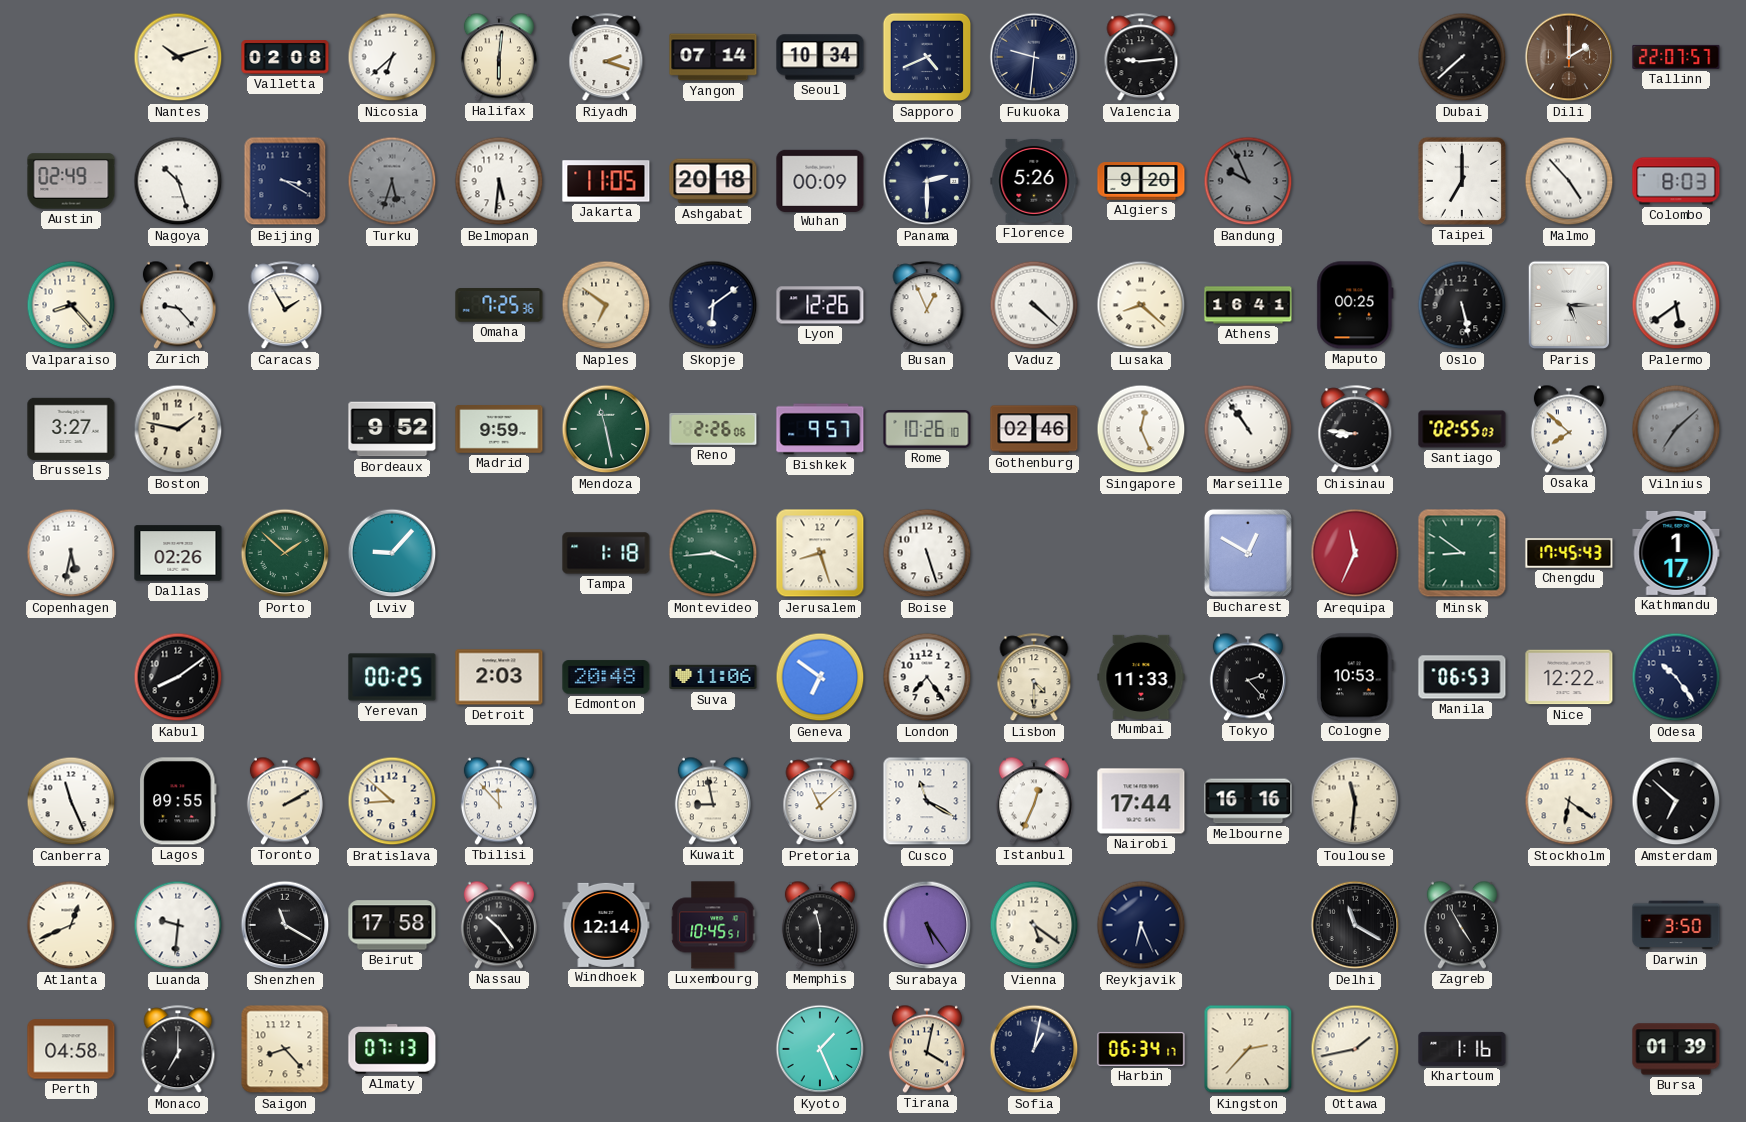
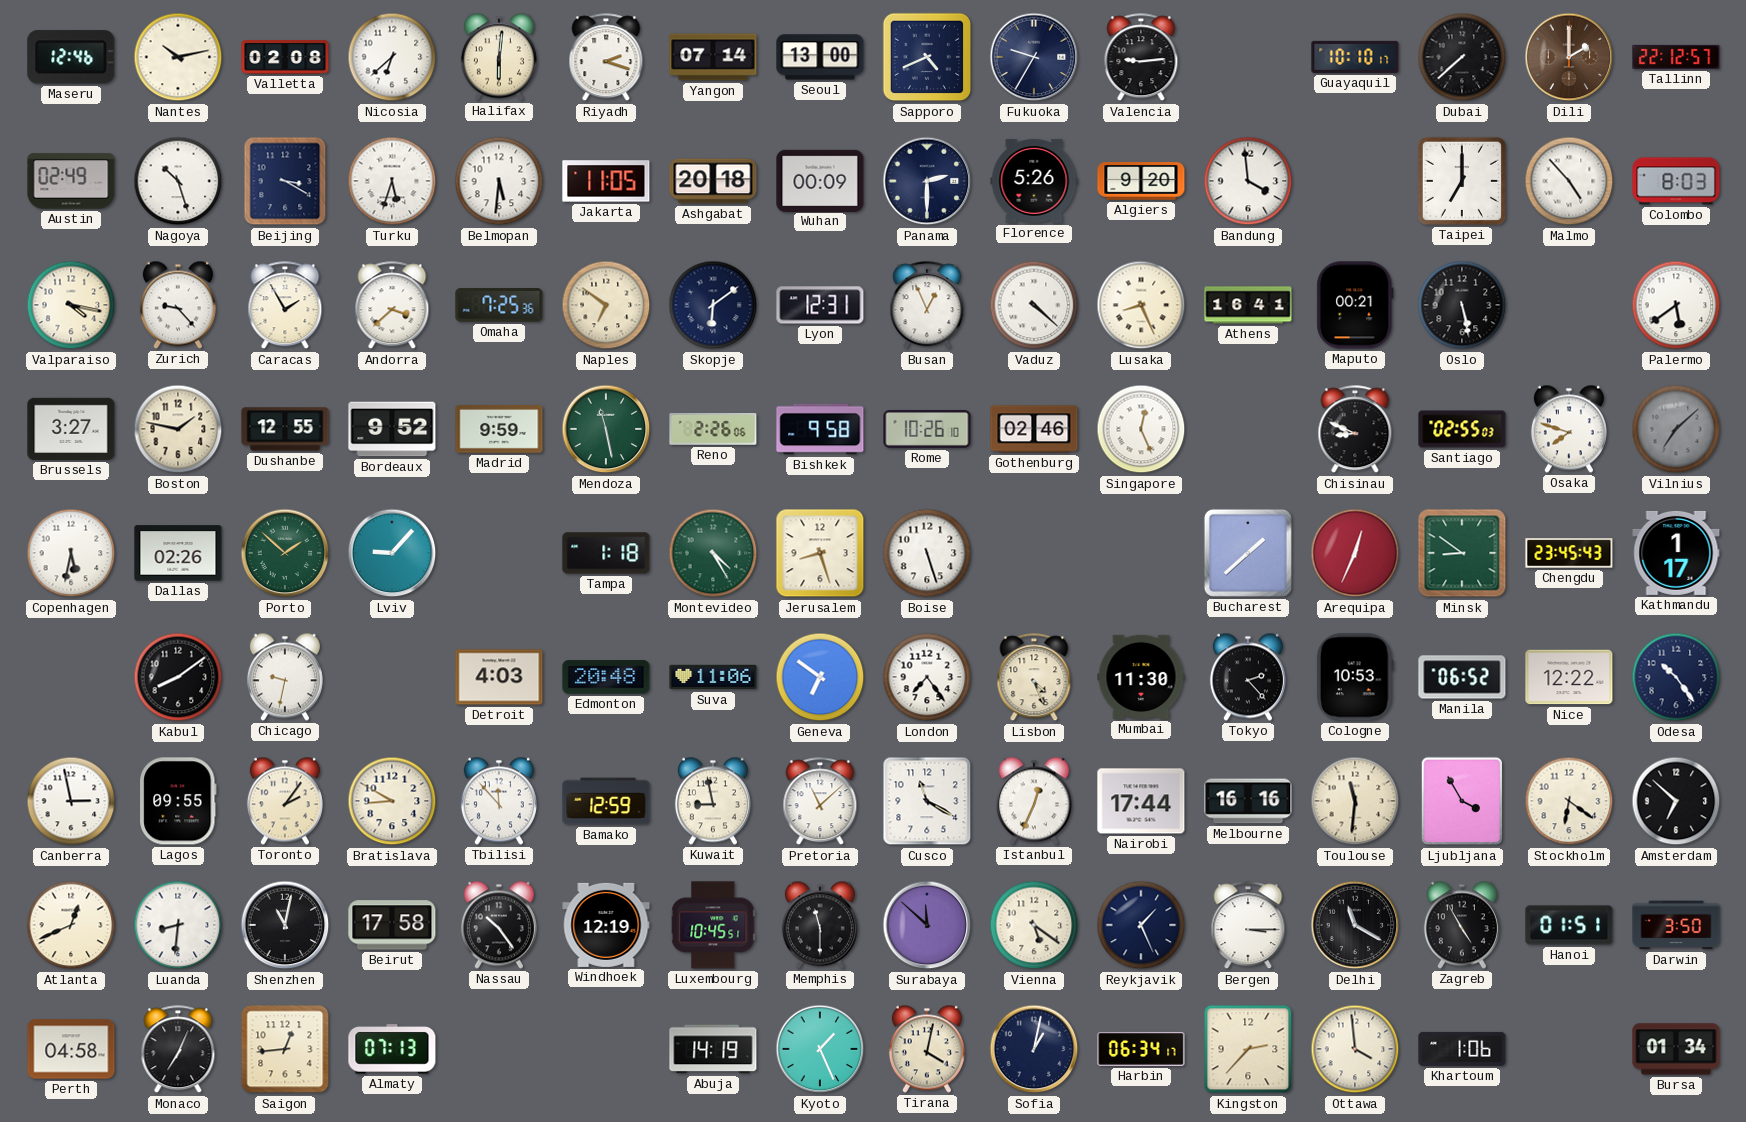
Maseru: none -> 12:46 (71, 57)
Nantes: 10:12 -> 10:13 (178, 57)
Seoul: 10:34 -> 13:00 (820, 57)
Fukuoka: 9:31 -> 9:35 (1034, 57)
Guayaquil: none -> 10:10 (1355, 57)
Tallinn: 22:07 -> 22:12 (1676, 57)
Turku dial: grey -> white (392, 181)
Bandung: 9:56 -> 3:59 (1248, 181)
Bandung dial: grey -> white (1248, 181)
Valparaiso: 8:23 -> 4:17 (71, 305)
Andorra: none -> 3:38 (392, 306)
Lyon: 12:26 -> 12:31 (820, 305)
Lusaka: 8:22 -> 8:26 (1141, 305)
Maputo: 00:25 -> 00:21 (1355, 305)
Paris: 5:15 -> none (1569, 305)
Dushanbe: none -> 12:55 (285, 429)
Bishkek: 9:57 -> 9:58 (820, 429)
Marseille: 10:54 -> none (1248, 429)
Chisinau: 8:46 -> 8:49 (1355, 430)
Osaka: 7:52 -> 7:48 (1569, 429)
Montevideo: 3:44 -> 4:25 (713, 553)
Bucharest: 12:50 -> 1:38 (1248, 553)
Arequipa: 11:34 -> 12:34 (1355, 553)
Chengdu: 17:45 -> 23:45 (1569, 553)
Chicago: none -> 9:32 (285, 677)
Yerevan: 00:25 -> none (392, 677)
Detroit: 2:03 -> 4:03 (499, 677)
Lisbon: 4:30 -> 4:26 (1034, 678)
Mumbai: 11:33 -> 11:30 (1141, 677)
Manila: 06:53 -> 06:52 (1462, 677)
Canberra: 11:26 -> 2:58 (71, 801)
Toronto: 2:10 -> 2:06 (285, 801)
Bratislava: 8:52 -> 8:50 (392, 801)
Bamako: none -> 12:59 (606, 801)
Ljubljana: none -> 3:55 (1462, 801)
Luanda: 9:31 -> 8:31 (178, 925)
Shenzhen: 11:20 -> 11:02 (285, 925)
Windhoek: 12:14 -> 12:19 (606, 925)
Surabaya: 5:24 -> 11:52 (927, 925)
Reykjavik: 6:26 -> 1:26 (1141, 925)
Bergen: none -> 3:15 (1248, 926)
Hanoi: none -> 01:51 (1569, 925)
Monaco: 7:00 -> 7:04 (178, 1050)
Saigon: 8:23 -> 12:44 (285, 1049)
Abuja: none -> 14:19 (713, 1049)
Ottawa: 1:43 -> 3:59 (1355, 1049)
Khartoum: 1:16 -> 1:06 (1462, 1049)
Bursa: 01:39 -> 01:34 (1676, 1049)
